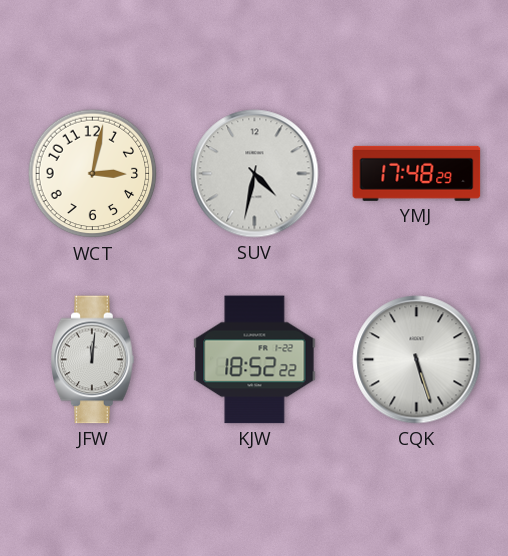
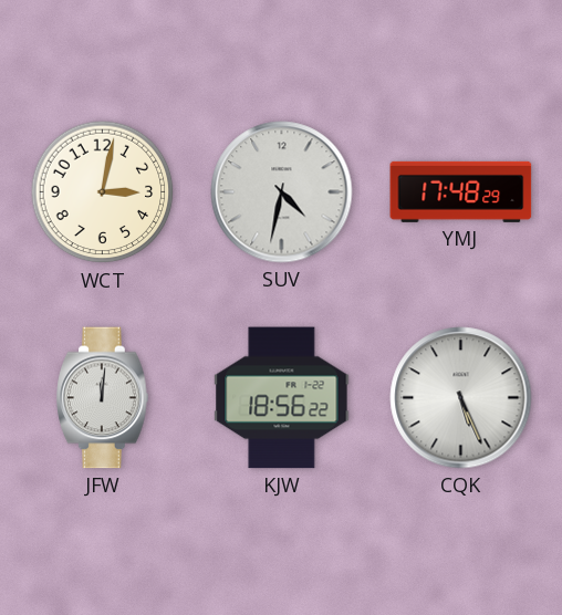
KJW: 18:52 -> 18:56 (282, 398)
CQK: 5:27 -> 5:26 (461, 398)
